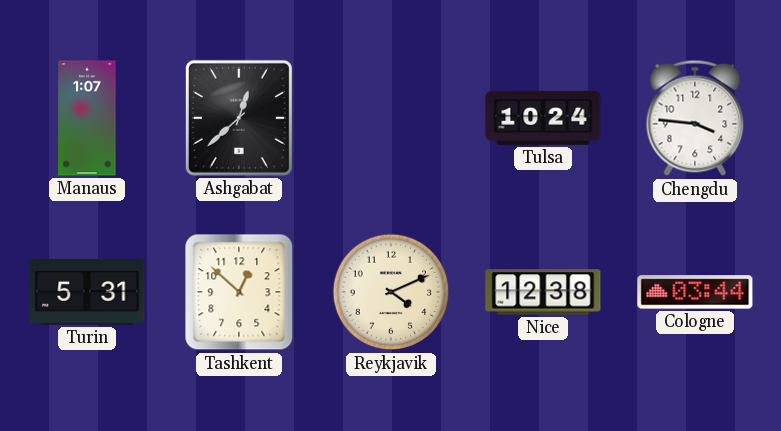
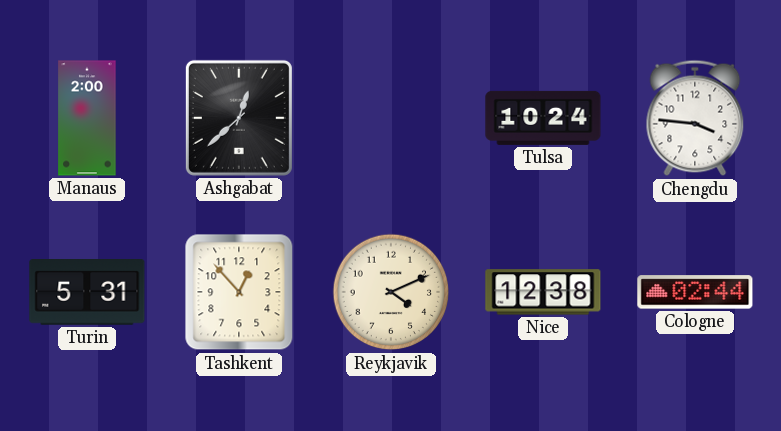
Manaus: 1:07 -> 2:00 (87, 118)
Tashkent: 12:52 -> 12:53 (239, 292)
Cologne: 03:44 -> 02:44 (695, 292)
